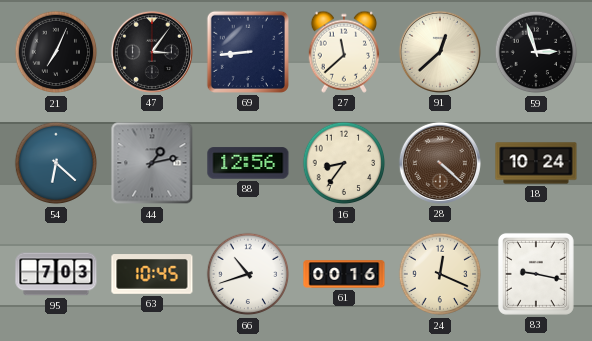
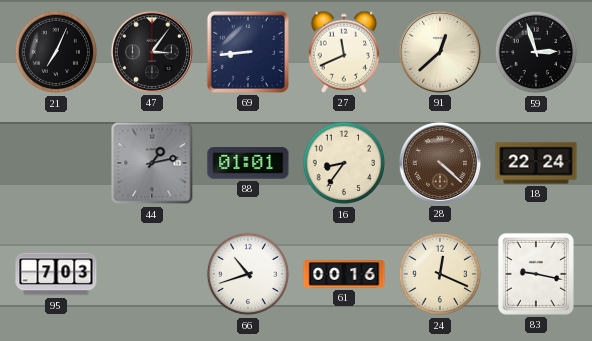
27: 11:38 -> 11:41 (343, 52)
54: 6:22 -> none (56, 163)
88: 12:56 -> 01:01 (248, 163)
18: 10:24 -> 22:24 (536, 163)
63: 10:45 -> none (152, 274)
